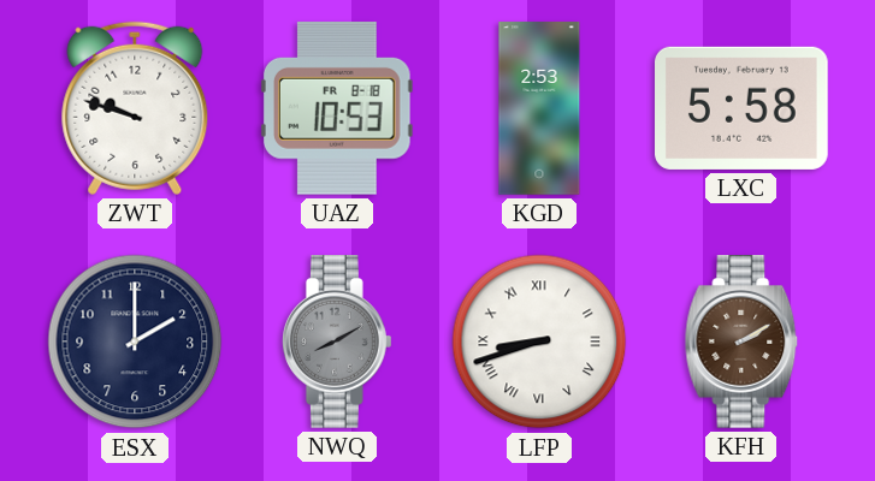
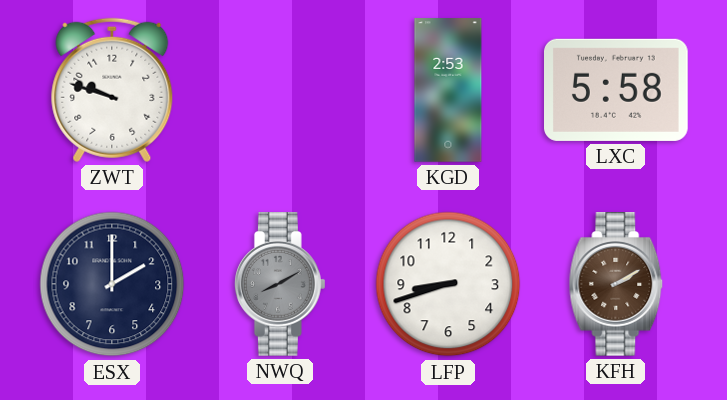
UAZ: 10:53 -> none (338, 108)
LFP numerals: Roman -> Arabic (448, 284)
